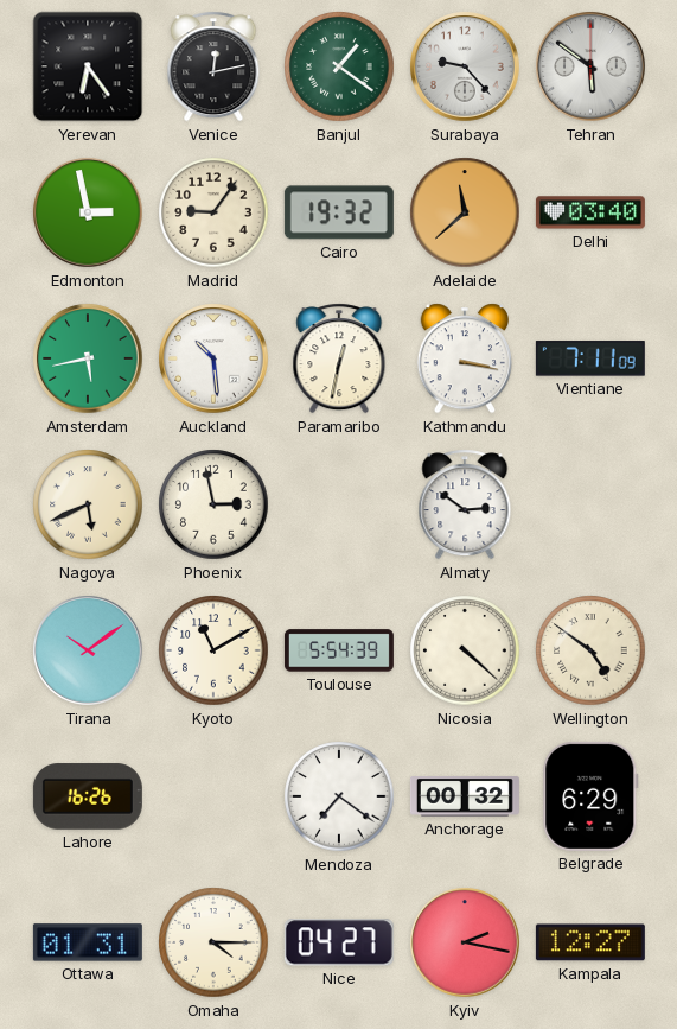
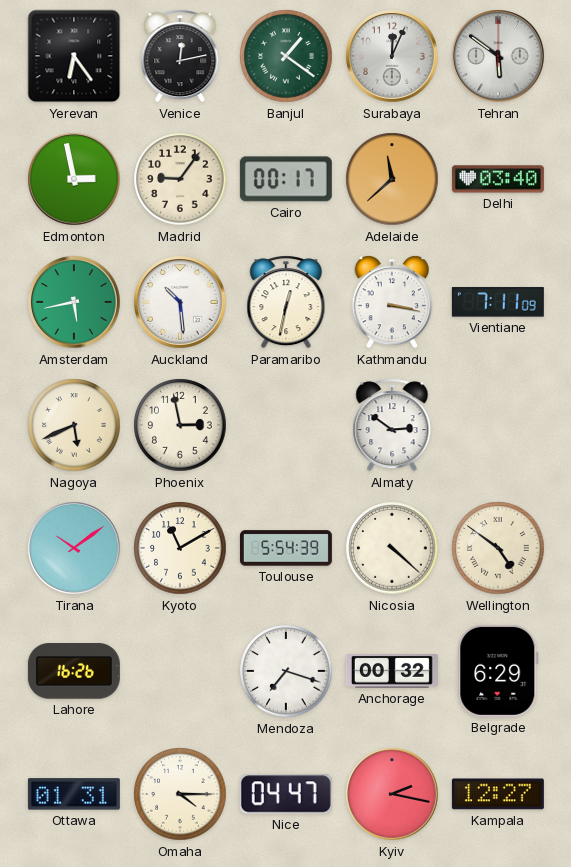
Surabaya: 9:23 -> 12:04 (392, 56)
Cairo: 19:32 -> 00:17 (286, 179)
Mendoza: 7:21 -> 7:18 (286, 671)
Nice: 04:27 -> 04:47 (286, 794)
